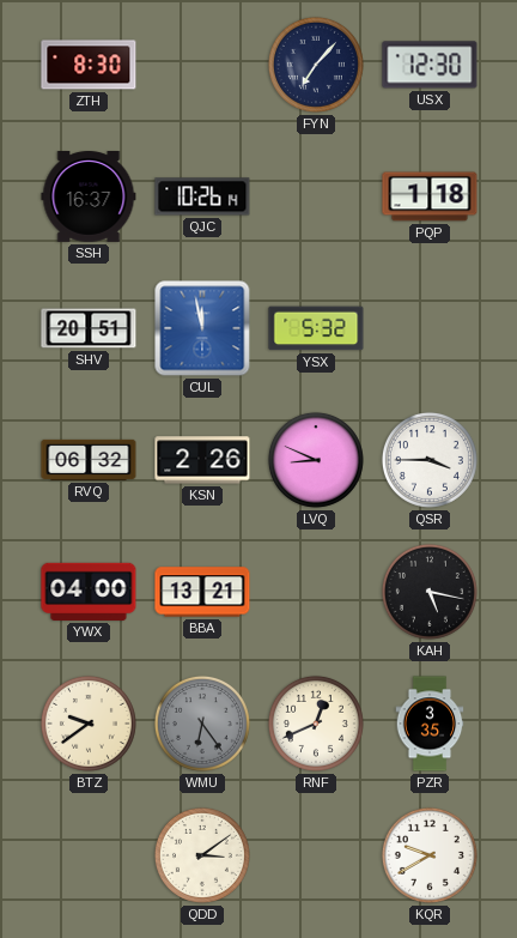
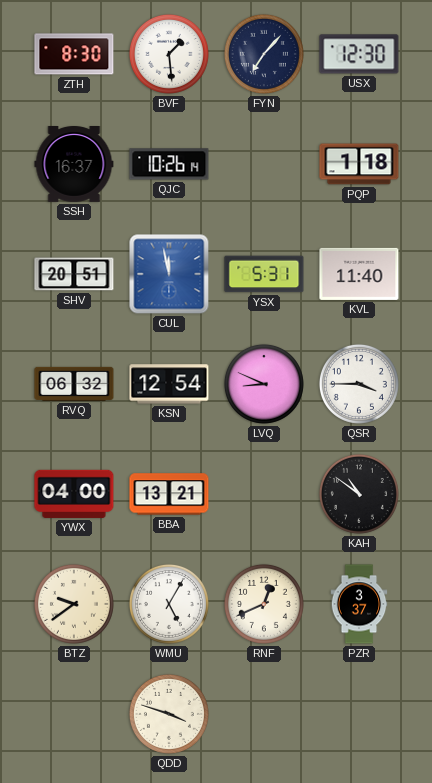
BVF: none -> 1:29 (169, 54)
YSX: 5:32 -> 5:31 (264, 274)
KVL: none -> 11:40 (359, 274)
KSN: 2:26 -> 12:54 (169, 384)
KAH: 5:17 -> 10:51 (359, 494)
WMU: 6:24 -> 5:05 (169, 604)
WMU dial: grey -> white (169, 604)
PZR: 3:35 -> 3:37 (359, 604)
QDD: 3:09 -> 3:48 (169, 714)
KQR: 9:40 -> none (430, 855)
